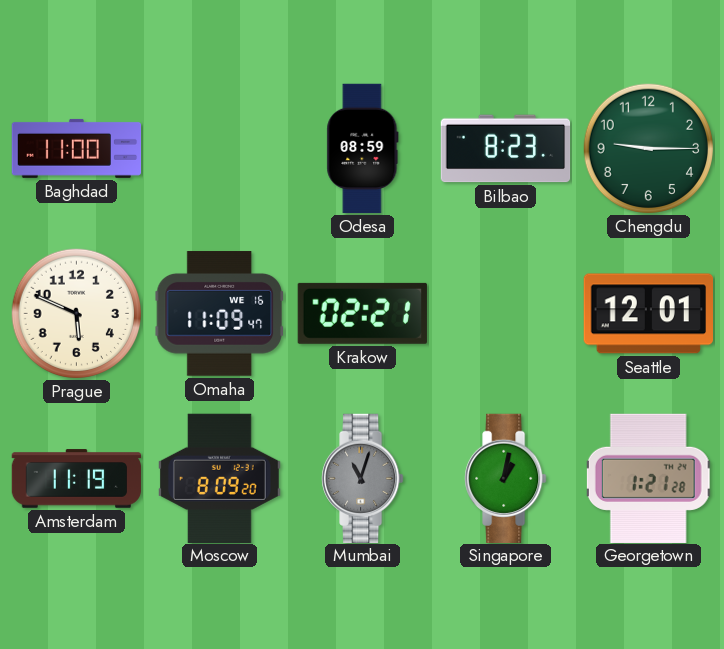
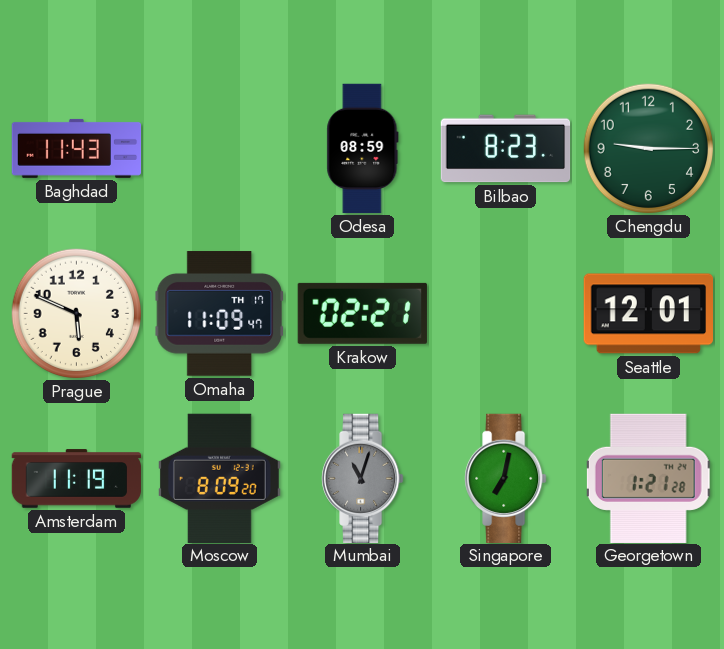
Baghdad: 11:00 -> 11:43 (77, 148)
Omaha date: WE 16 -> TH 17 (219, 314)
Singapore: 1:02 -> 7:02 (506, 478)
